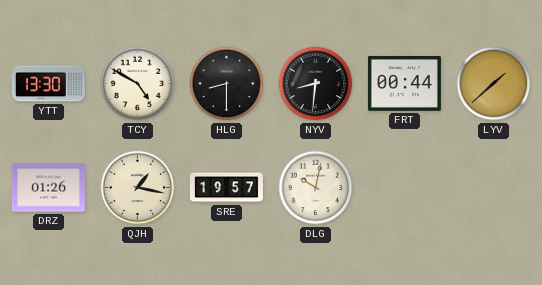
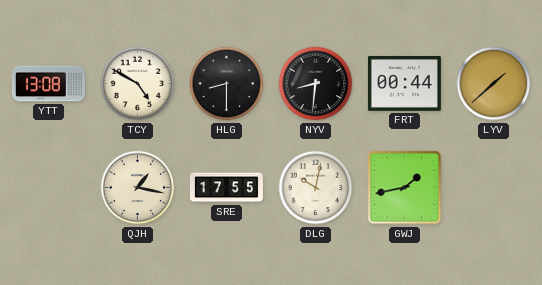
YTT: 13:30 -> 13:08 (48, 84)
DRZ: 01:26 -> none (48, 188)
SRE: 19:57 -> 17:55 (226, 188)
GWJ: none -> 1:43 (405, 188)
